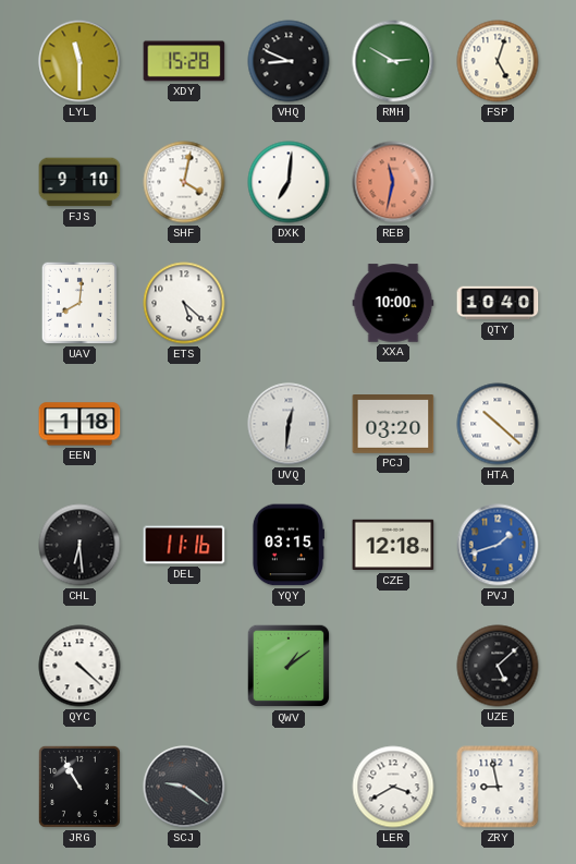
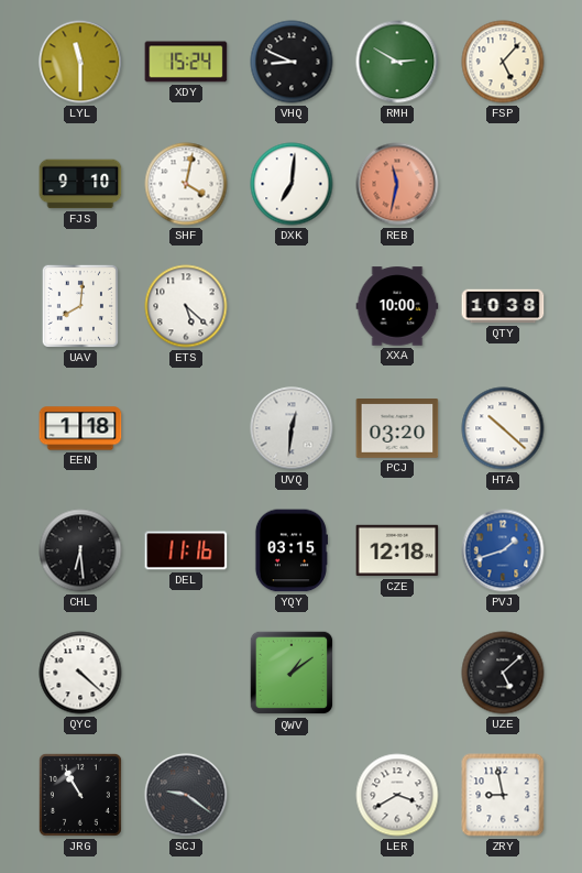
XDY: 15:28 -> 15:24 (186, 62)
FSP: 5:03 -> 5:07 (503, 62)
QTY: 10:40 -> 10:38 (503, 306)
